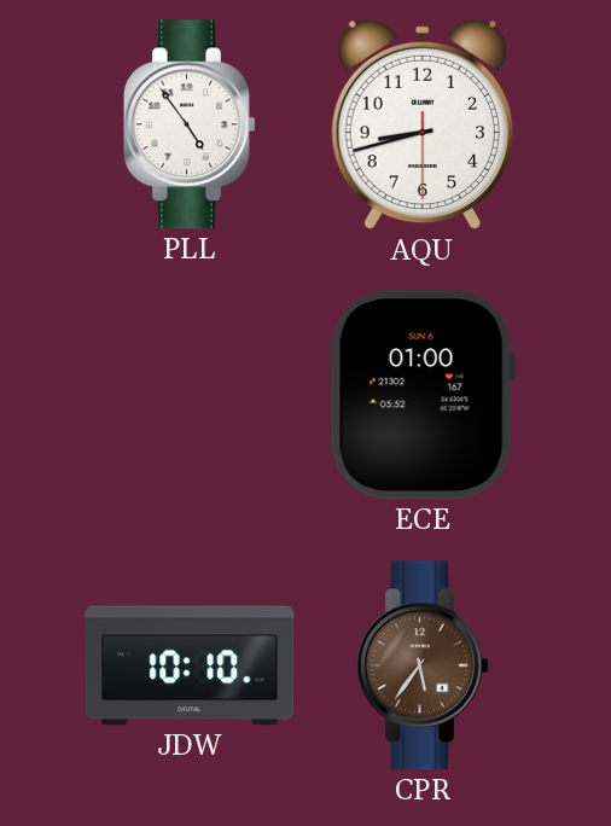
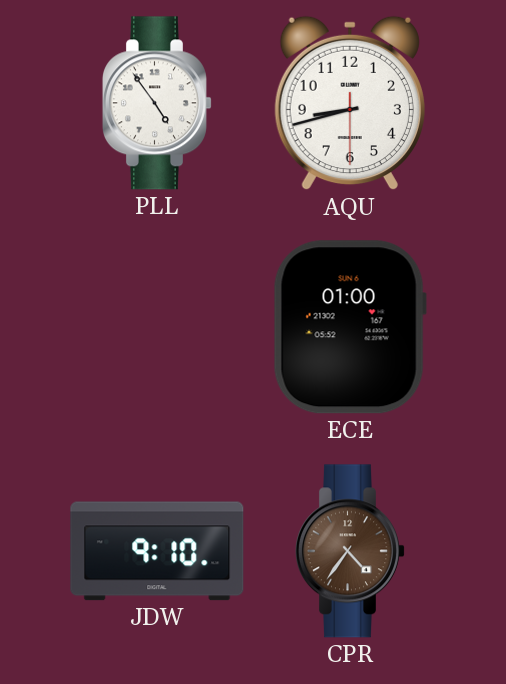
JDW: 10:10 -> 9:10 (157, 551)
CPR: 5:36 -> 4:36 (350, 551)
